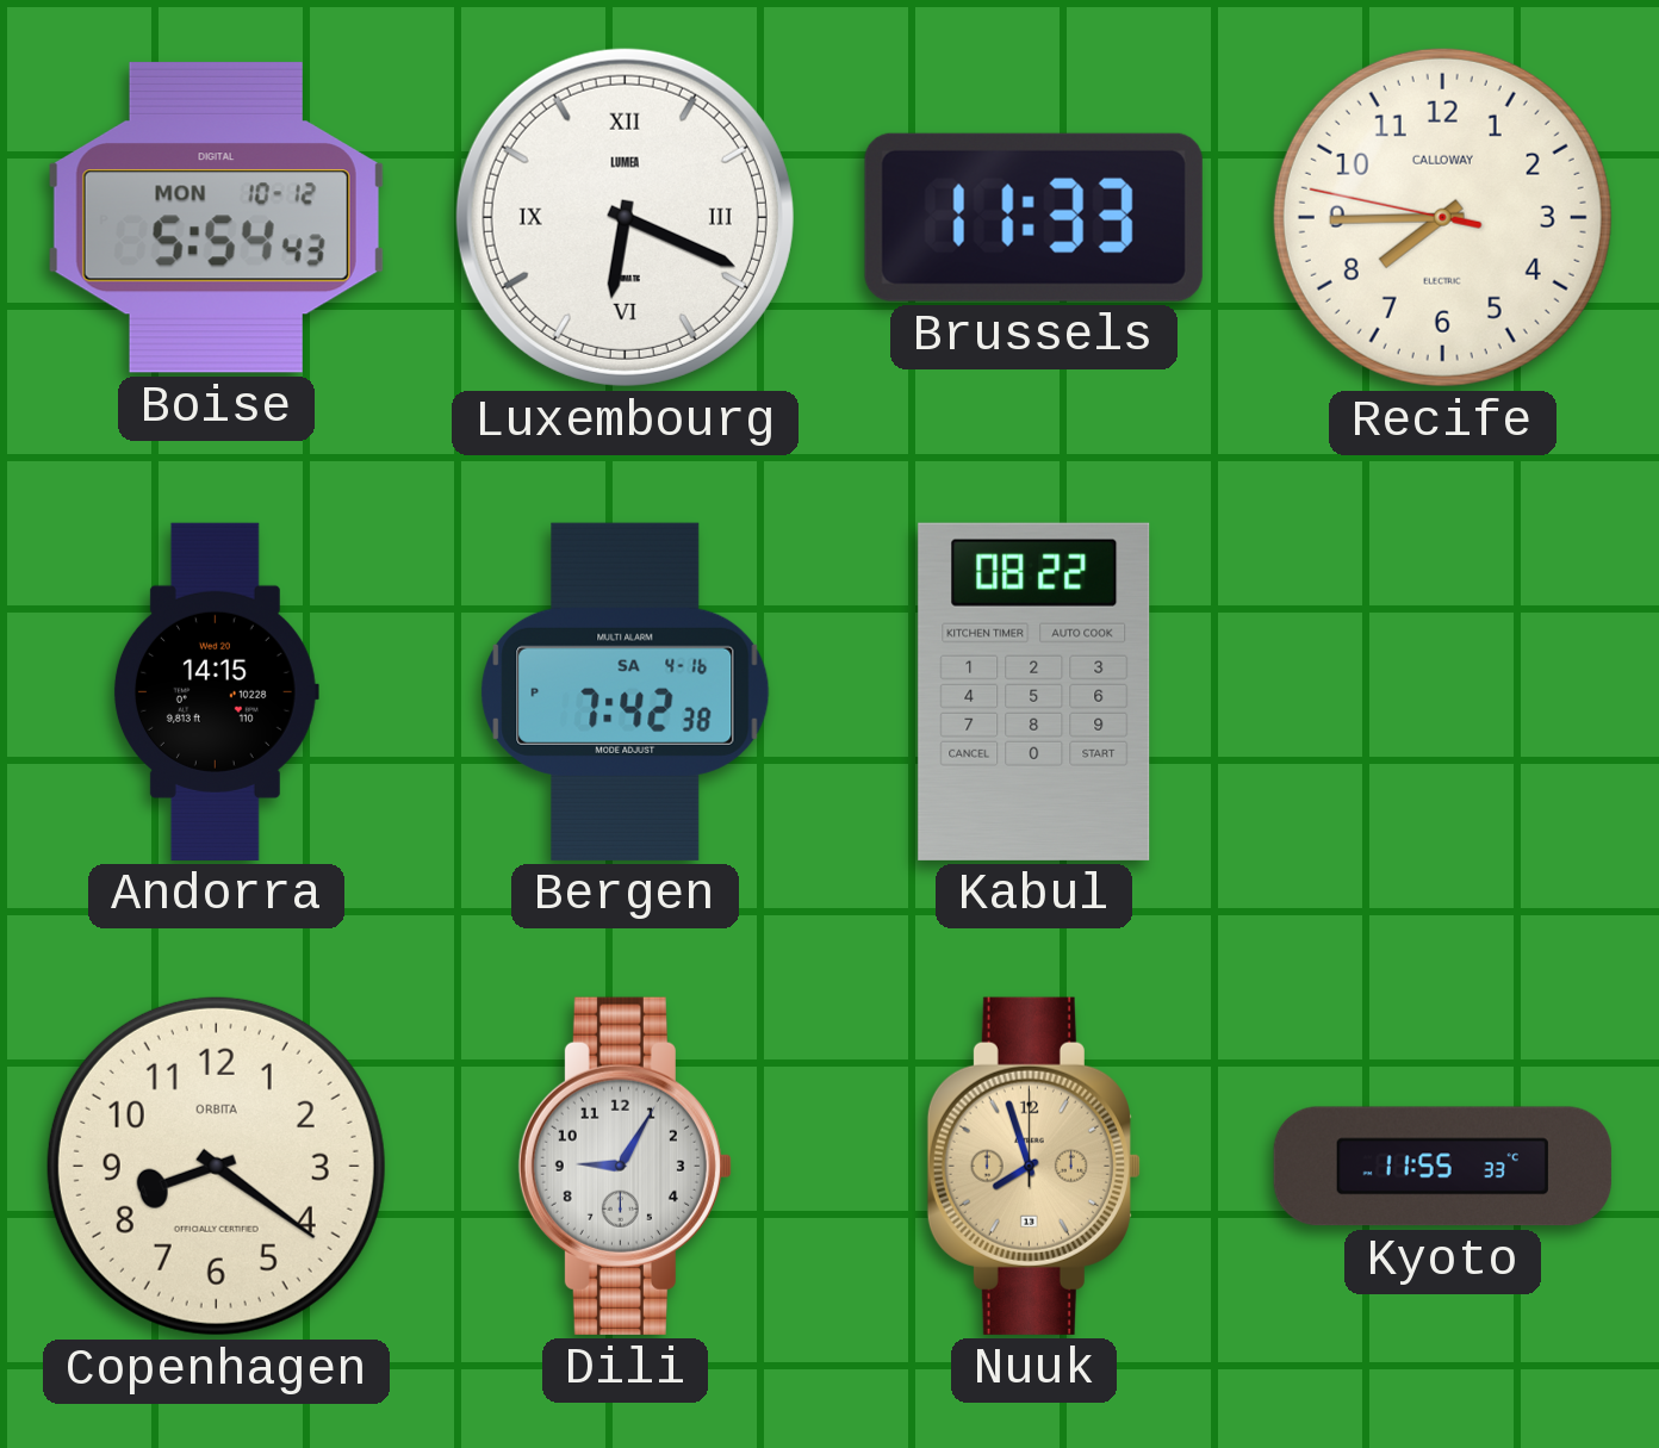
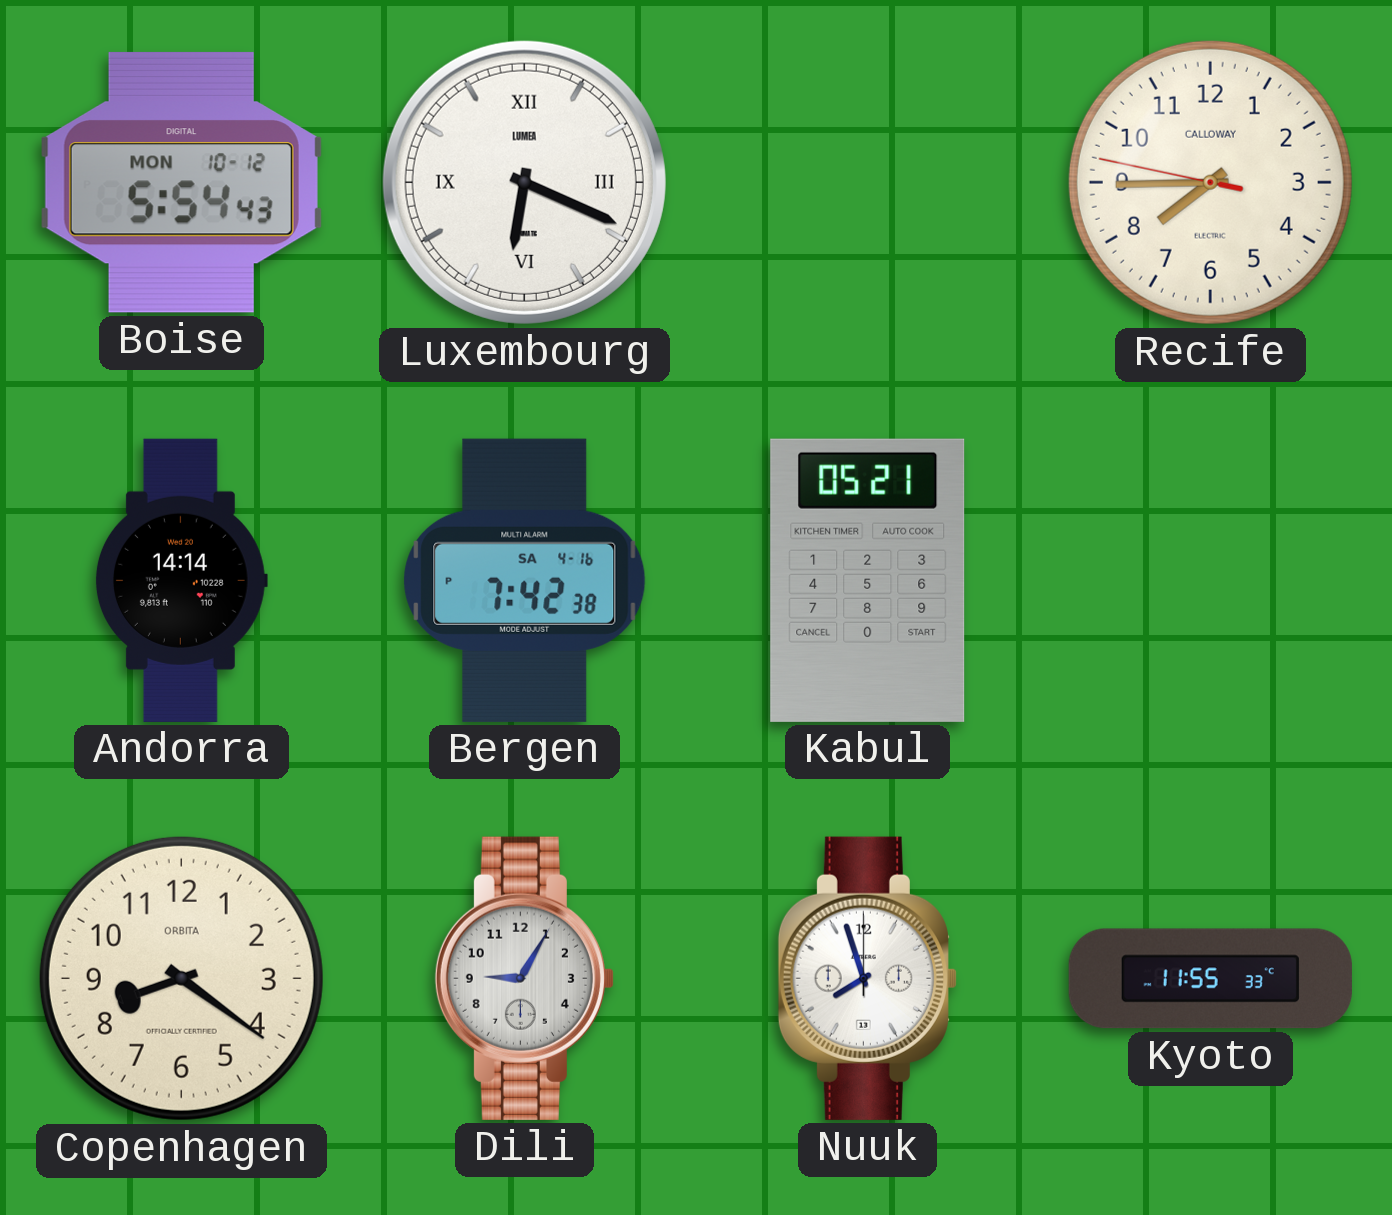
Brussels: 11:33 -> none (1033, 217)
Andorra: 14:15 -> 14:14 (181, 580)
Kabul: 08:22 -> 05:21 (868, 580)
Nuuk dial: champagne -> white (867, 978)
